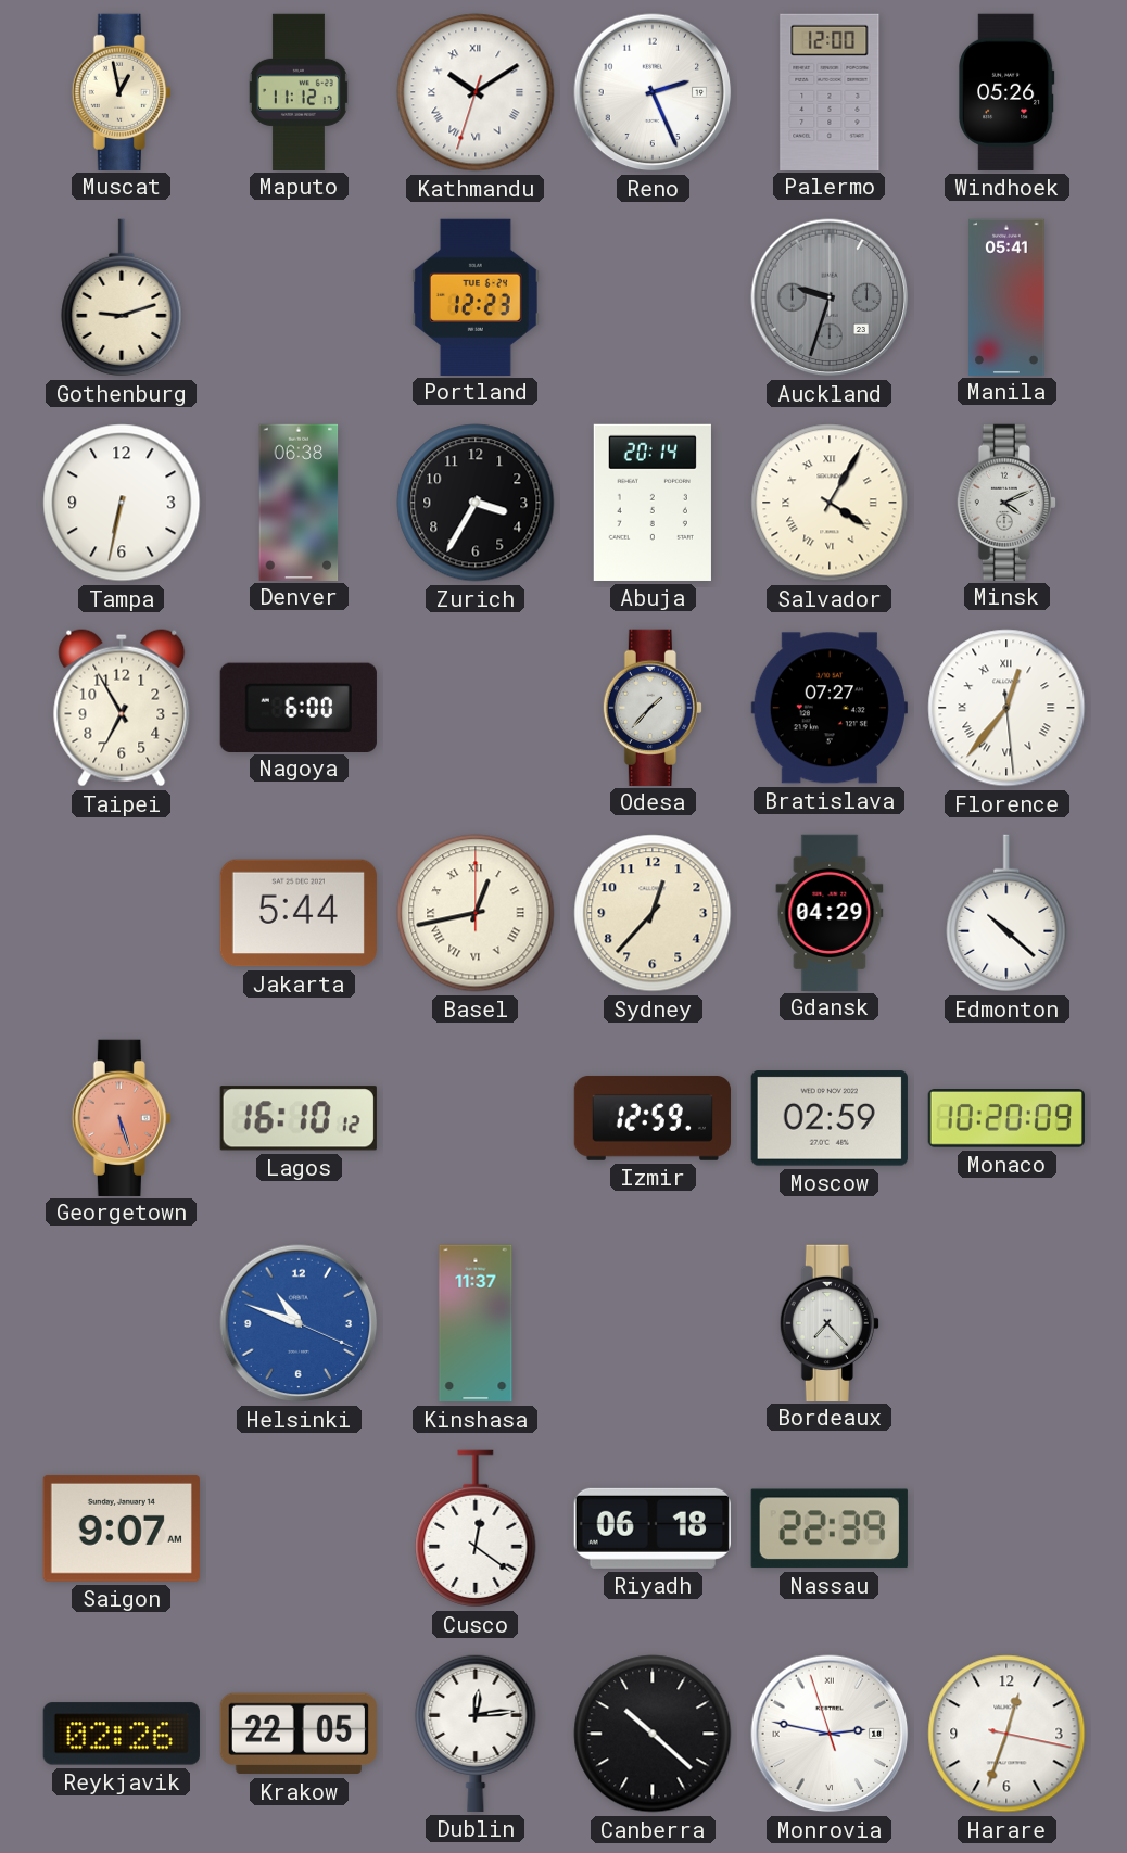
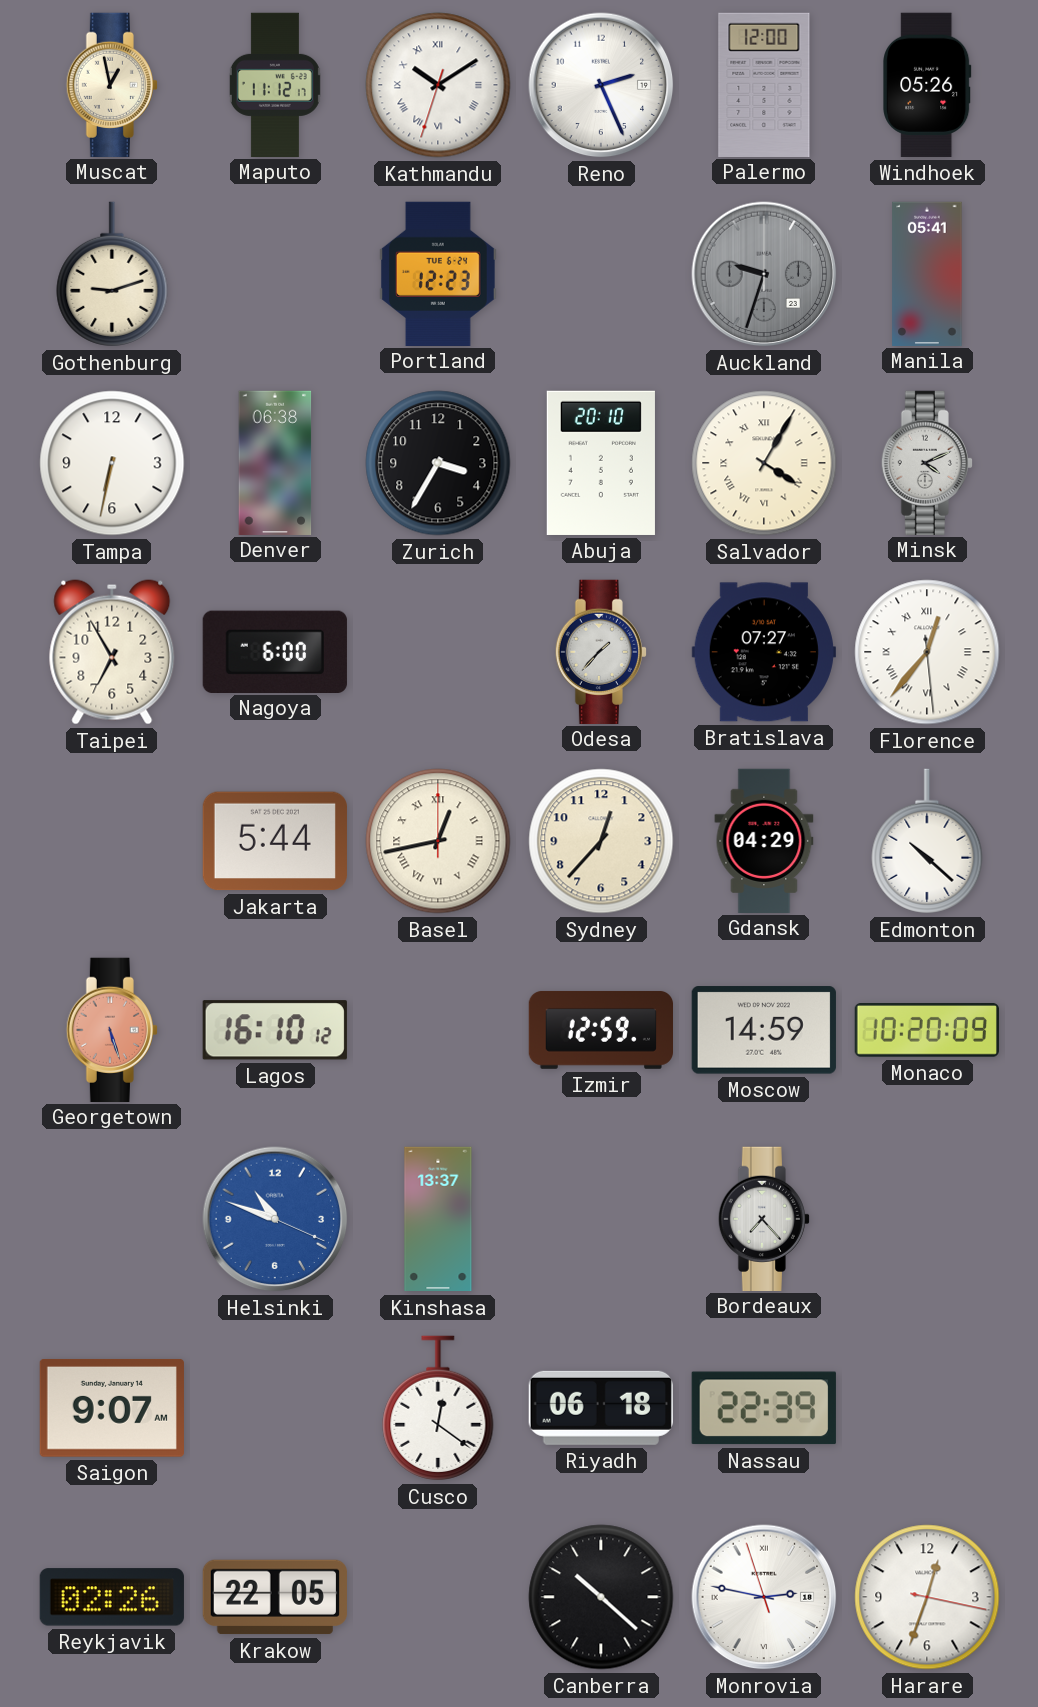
Abuja: 20:14 -> 20:10 (601, 463)
Moscow: 02:59 -> 14:59 (764, 1030)
Kinshasa: 11:37 -> 13:37 (438, 1219)
Dublin: 12:14 -> none (476, 1733)
